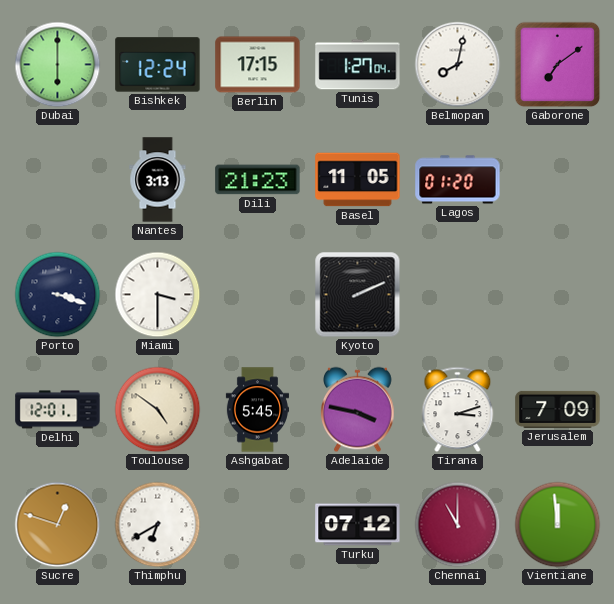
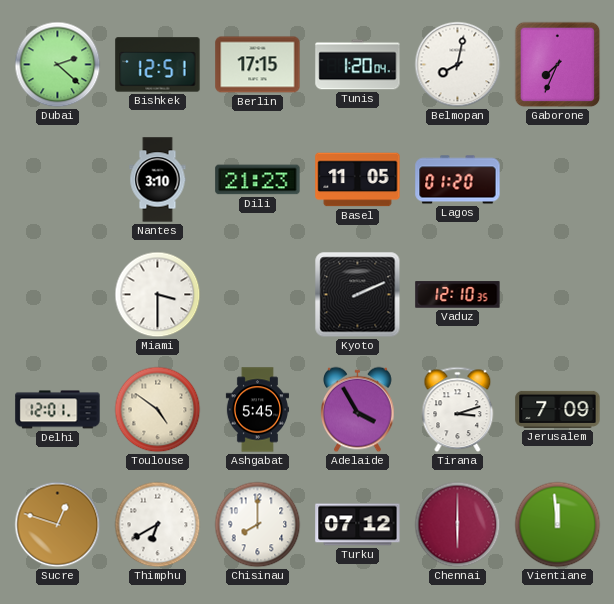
Dubai: 6:00 -> 2:22 (58, 65)
Bishkek: 12:24 -> 12:51 (158, 65)
Tunis: 1:27 -> 1:20 (358, 65)
Gaborone: 7:09 -> 7:34 (558, 65)
Nantes: 3:13 -> 3:10 (158, 180)
Porto: 3:18 -> none (58, 295)
Vaduz: none -> 12:10 (458, 295)
Adelaide: 3:47 -> 3:55 (358, 410)
Chisinau: none -> 8:00 (258, 525)
Chennai: 11:00 -> 6:00 (458, 525)
